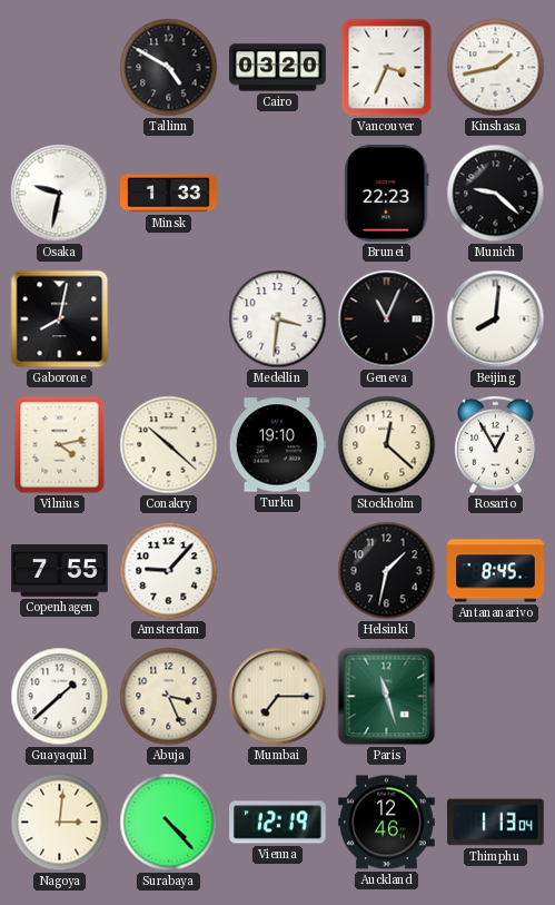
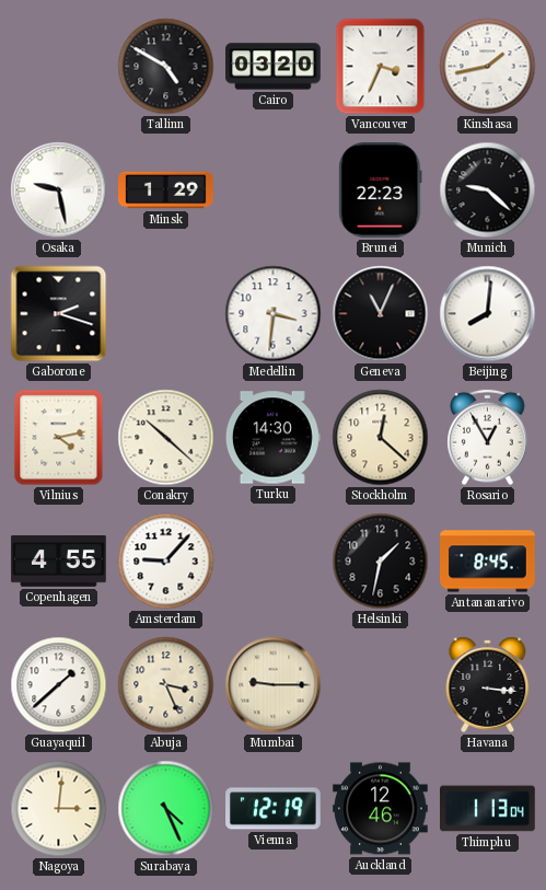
Osaka: 9:32 -> 9:28 (59, 190)
Minsk: 1:33 -> 1:29 (166, 190)
Gaborone: 8:02 -> 2:18 (59, 314)
Turku: 19:10 -> 14:30 (272, 438)
Copenhagen: 7:55 -> 4:55 (59, 562)
Mumbai: 7:15 -> 9:15 (274, 685)
Paris: 11:27 -> none (387, 697)
Havana: none -> 3:16 (488, 684)
Surabaya: 4:23 -> 4:26 (166, 809)
